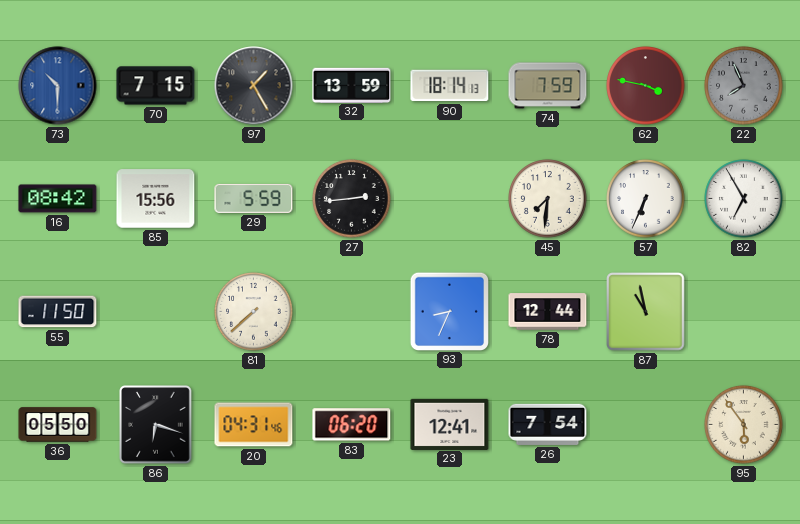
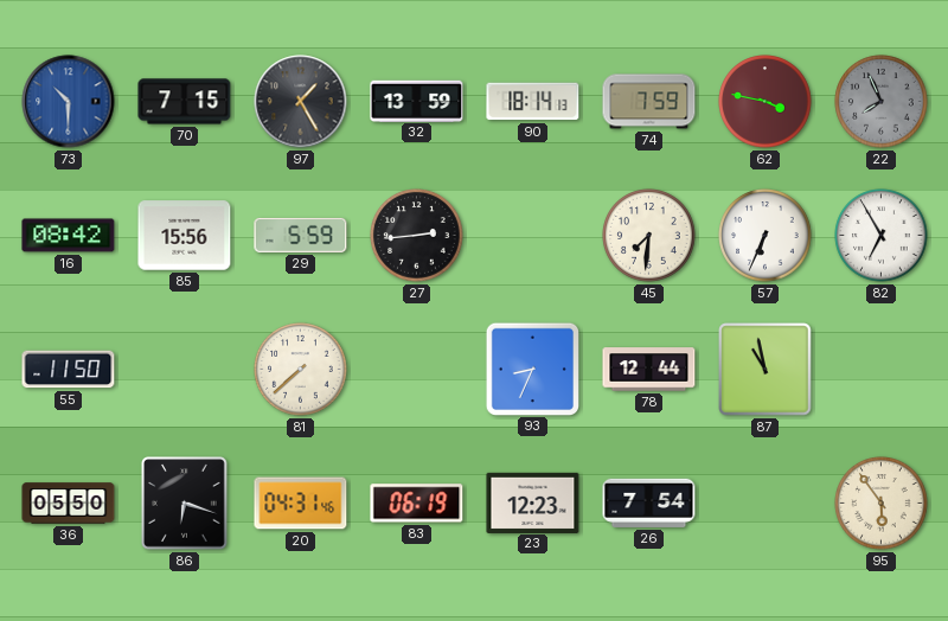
83: 06:20 -> 06:19 (417, 504)
23: 12:41 -> 12:23 (533, 502)
